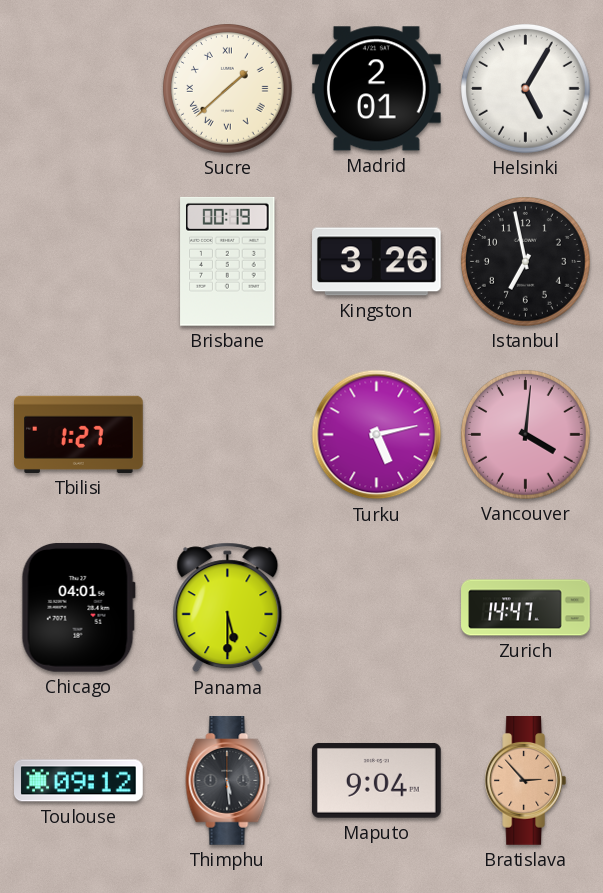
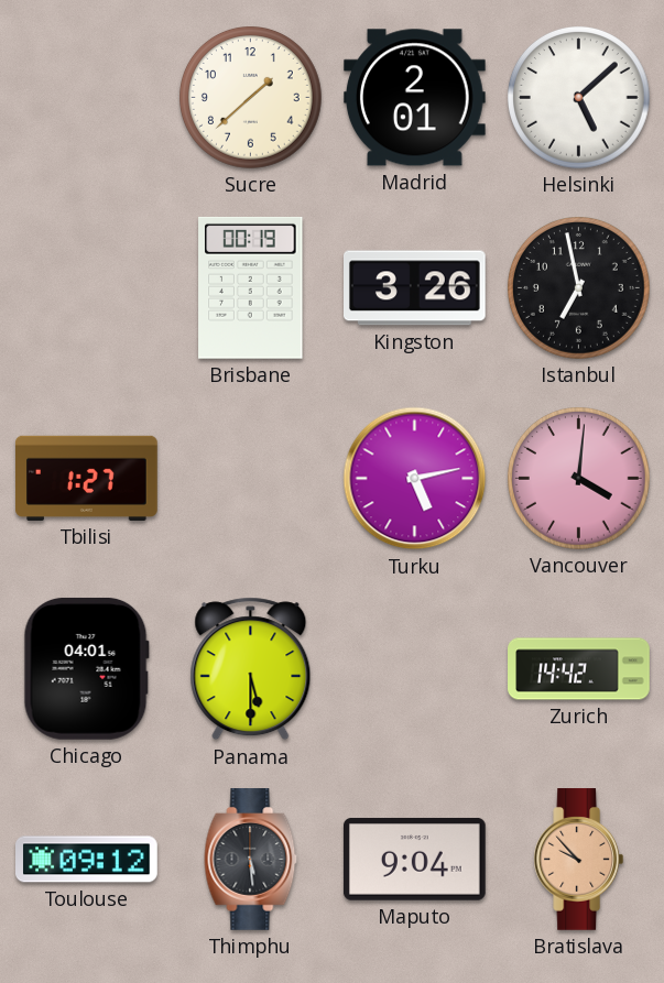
Sucre numerals: Roman -> Arabic (251, 98)
Helsinki: 5:05 -> 5:08 (579, 98)
Zurich: 14:47 -> 14:42 (579, 669)
Bratislava: 2:53 -> 9:53 (579, 860)
